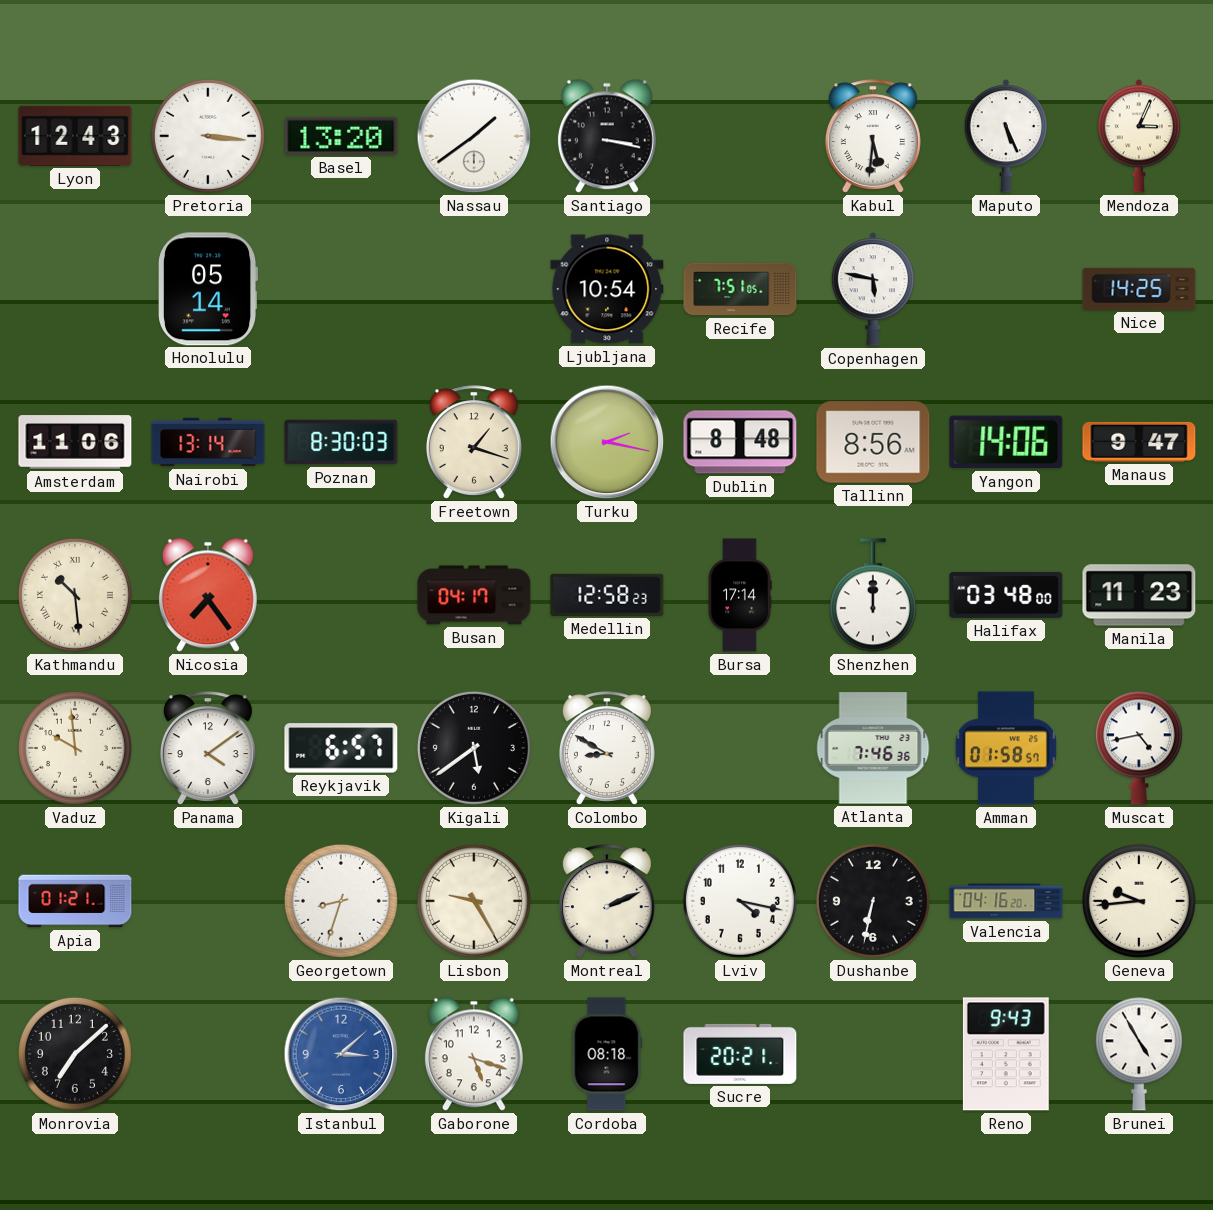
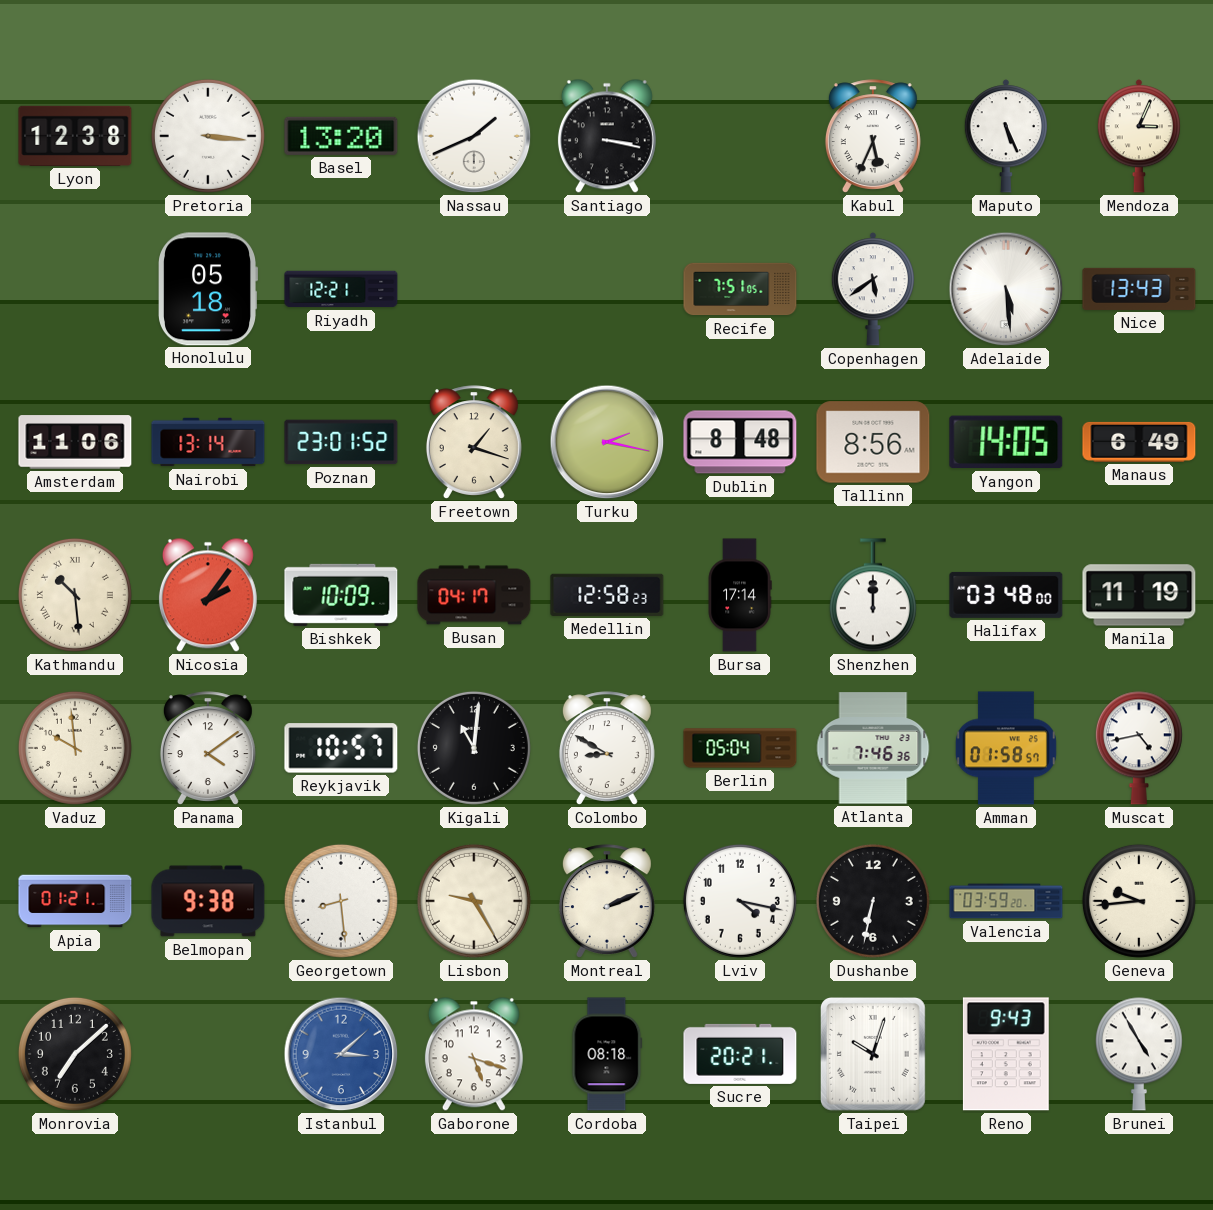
Lyon: 12:43 -> 12:38 (75, 136)
Nassau: 1:39 -> 1:41 (474, 136)
Kabul: 5:31 -> 5:34 (873, 136)
Honolulu: 05:14 -> 05:18 (207, 289)
Riyadh: none -> 12:21 (341, 289)
Ljubljana: 10:54 -> none (607, 289)
Copenhagen: 5:47 -> 5:39 (873, 289)
Adelaide: none -> 5:29 (1006, 289)
Nice: 14:25 -> 13:43 (1139, 289)
Poznan: 8:30 -> 23:01 (341, 442)
Yangon: 14:06 -> 14:05 (1006, 442)
Manaus: 9:47 -> 6:49 (1139, 442)
Nicosia: 7:24 -> 2:06 (208, 595)
Bishkek: none -> 10:09 (341, 595)
Manila: 11:23 -> 11:19 (1139, 595)
Reykjavik: 6:57 -> 10:57 (341, 748)
Kigali: 5:39 -> 11:01 (474, 748)
Berlin: none -> 05:04 (740, 748)
Belmopan: none -> 9:38 (208, 901)
Georgetown: 8:33 -> 8:29 (341, 901)
Valencia: 04:16 -> 03:59 (1006, 901)
Taipei: none -> 10:03 (873, 1055)
